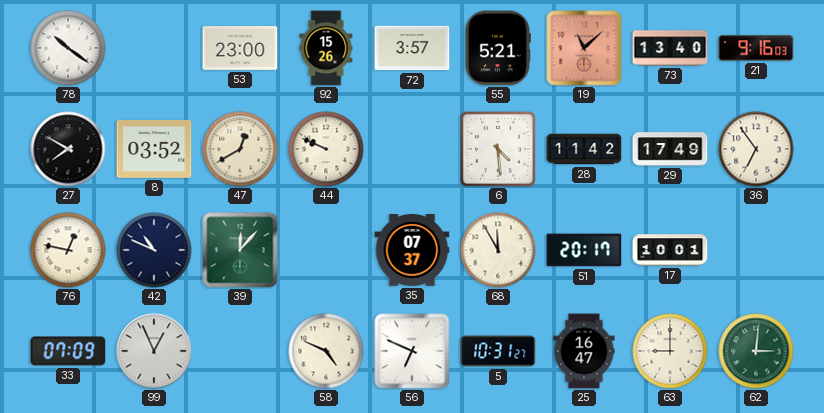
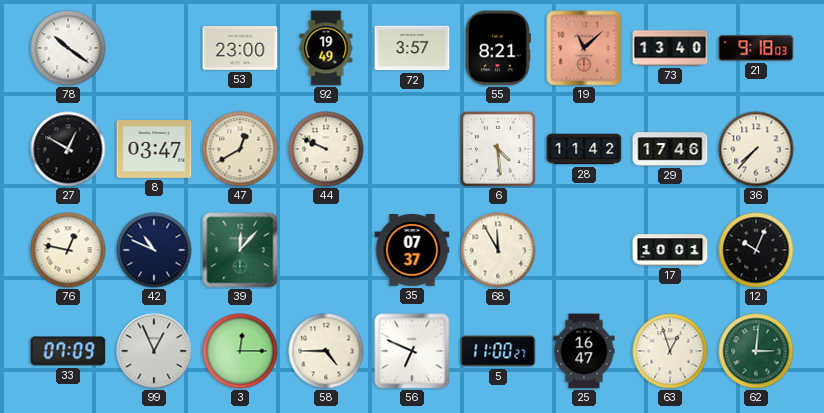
92: 15:26 -> 19:49 (326, 48)
55: 5:21 -> 8:21 (497, 48)
21: 9:16 -> 9:18 (756, 48)
27: 7:50 -> 12:50 (68, 149)
8: 03:52 -> 03:47 (154, 150)
29: 17:49 -> 17:46 (670, 149)
36: 6:54 -> 7:37 (756, 149)
51: 20:17 -> none (584, 250)
12: none -> 10:04 (756, 250)
3: none -> 12:15 (240, 351)
58: 4:49 -> 4:45 (326, 351)
5: 10:31 -> 11:00 (498, 351)
63: 9:00 -> 12:57 (670, 351)
